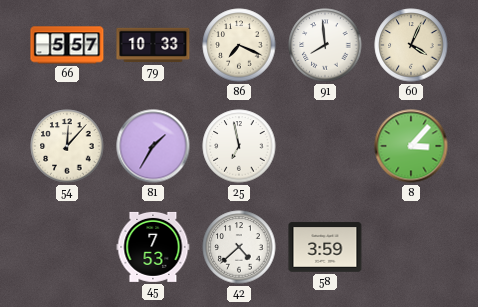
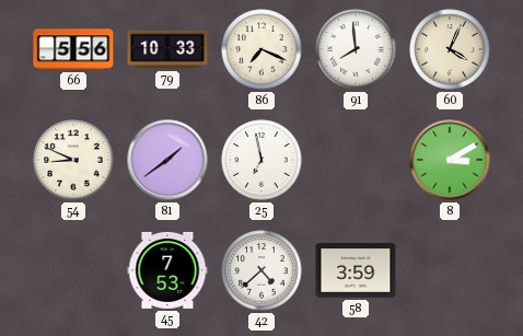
66: 5:57 -> 5:56 (73, 49)
54: 12:07 -> 8:49 (73, 160)
81: 1:35 -> 1:39 (167, 160)
8: 3:07 -> 3:10 (450, 160)
